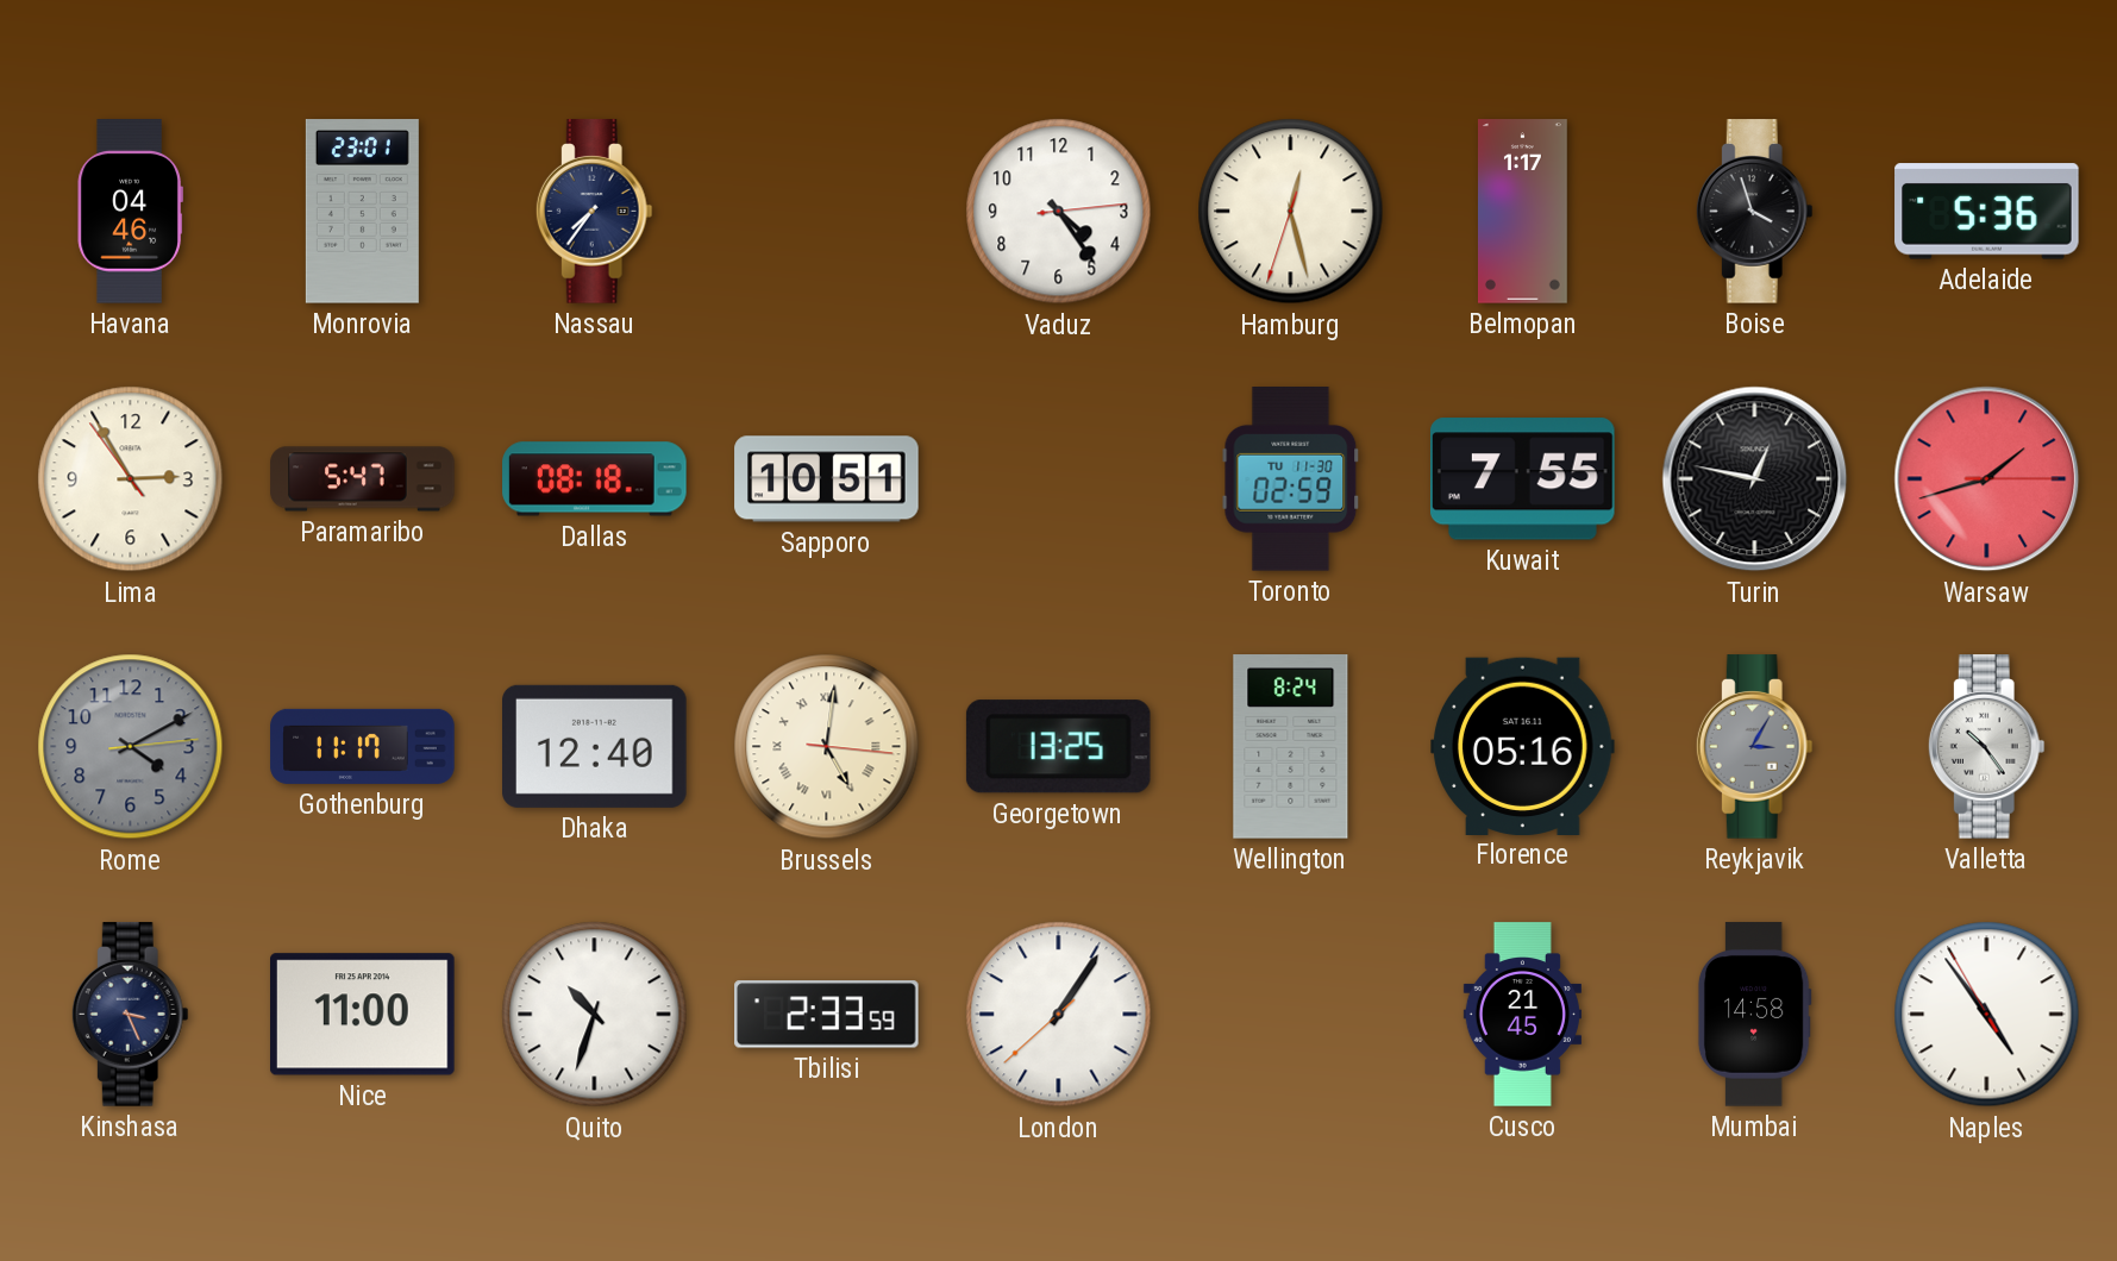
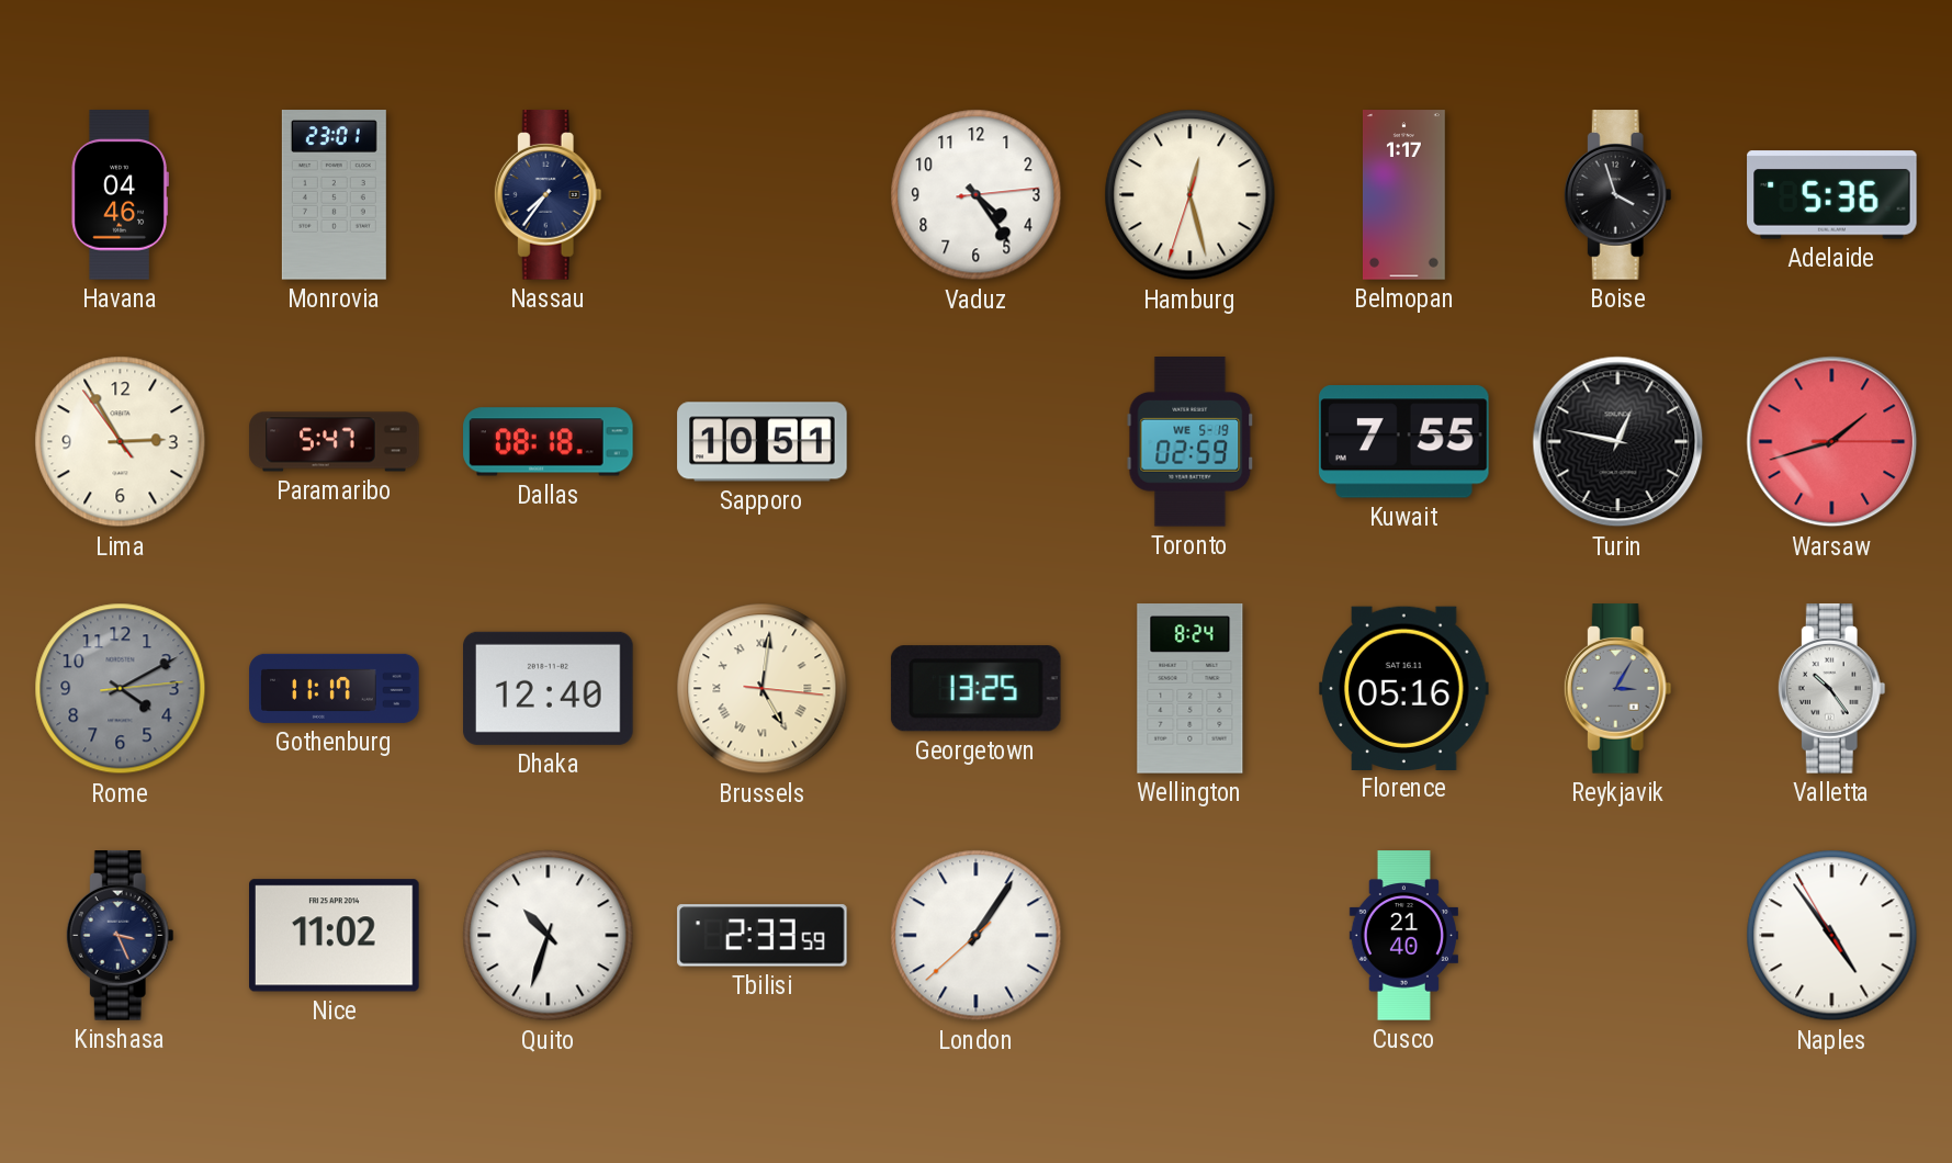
Toronto date: TU 11-30 -> WE 5-19 (1191, 442)
Nice: 11:00 -> 11:02 (335, 936)
Cusco: 21:45 -> 21:40 (1403, 936)
Mumbai: 14:58 -> none (1754, 1015)
